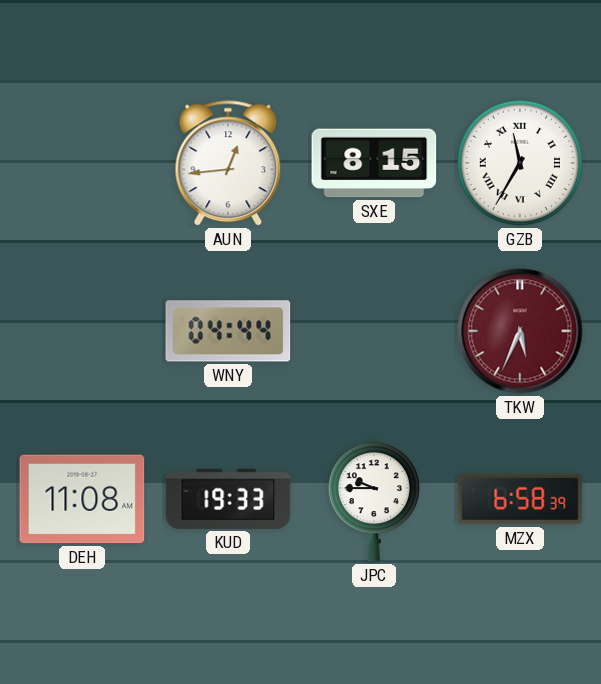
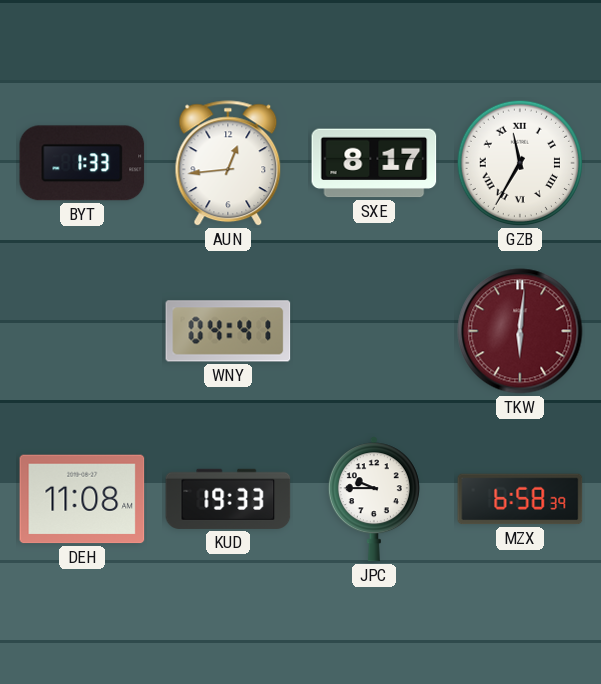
BYT: none -> 1:33 (82, 163)
SXE: 8:15 -> 8:17 (374, 163)
WNY: 04:44 -> 04:41 (228, 331)
TKW: 5:34 -> 6:01 (520, 331)
